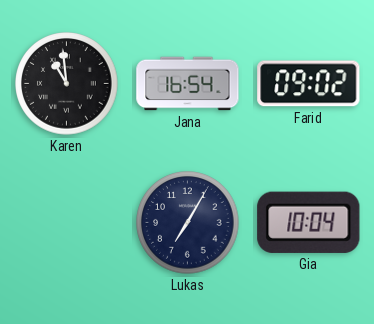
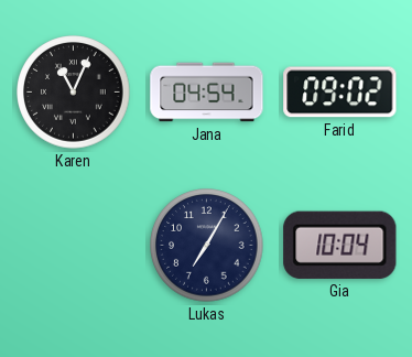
Karen: 10:59 -> 11:04 (74, 93)
Jana: 16:54 -> 04:54 (207, 93)
